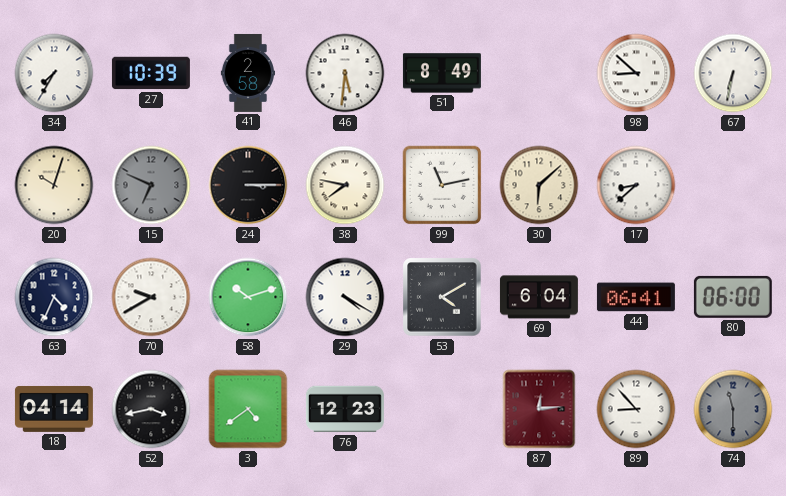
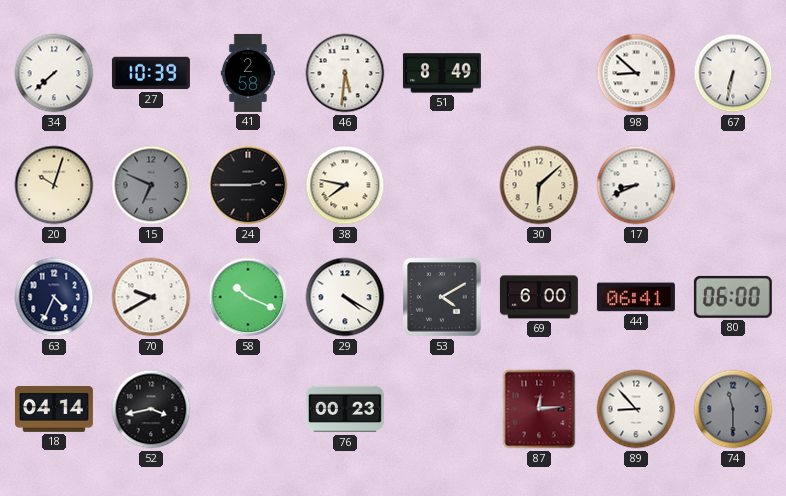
34: 7:35 -> 7:38 (54, 73)
24: 3:15 -> 2:45 (248, 185)
99: 11:13 -> none (442, 185)
17: 8:38 -> 8:41 (636, 185)
58: 10:12 -> 10:19 (248, 297)
69: 6:04 -> 6:00 (539, 297)
3: 4:39 -> none (248, 409)
76: 12:23 -> 00:23 (345, 409)
